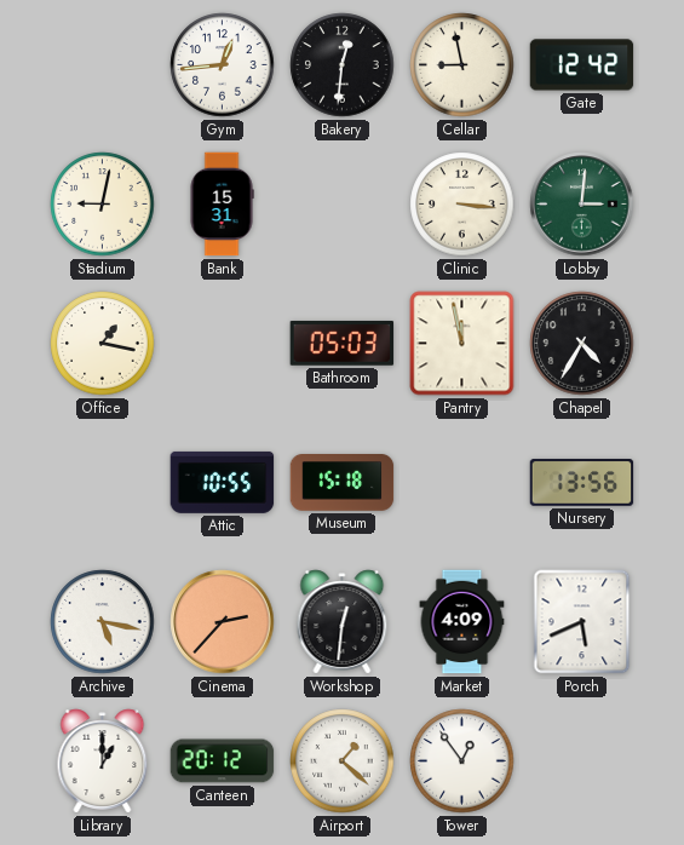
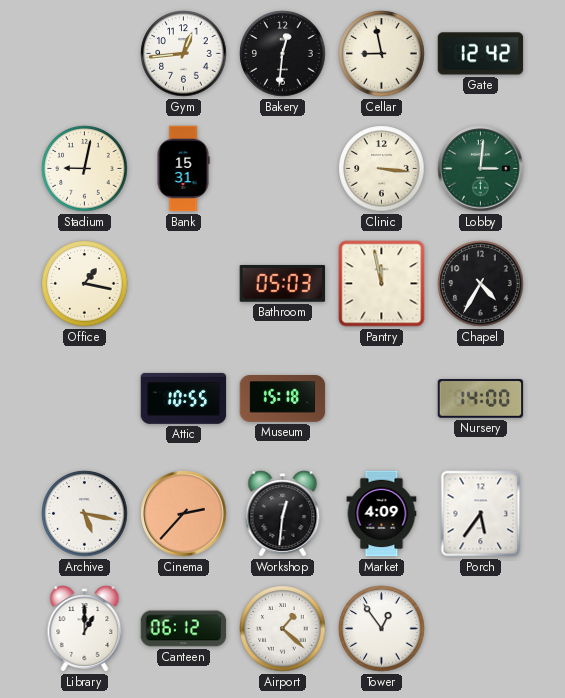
Nursery: 13:56 -> 14:00 (481, 399)
Porch: 5:41 -> 5:36 (481, 514)
Canteen: 20:12 -> 06:12 (184, 629)
